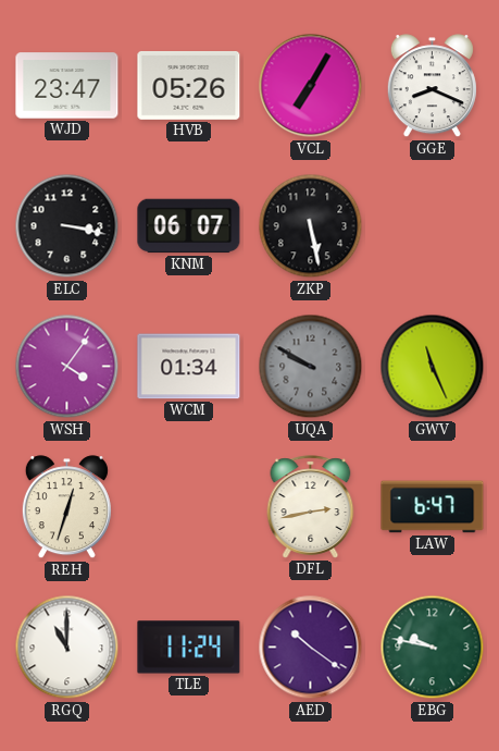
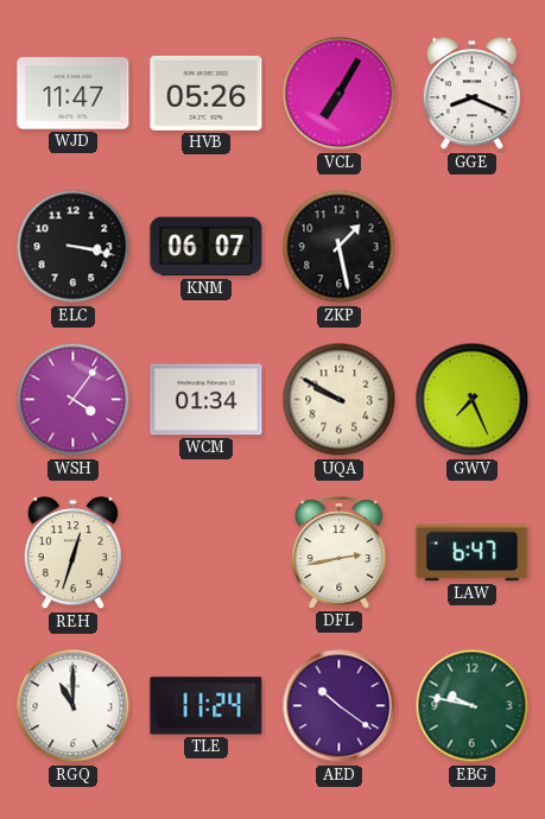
WJD: 23:47 -> 11:47 (74, 94)
ZKP: 5:28 -> 1:28 (340, 247)
UQA dial: grey -> cream (340, 400)
GWV: 11:26 -> 7:26 (473, 400)
